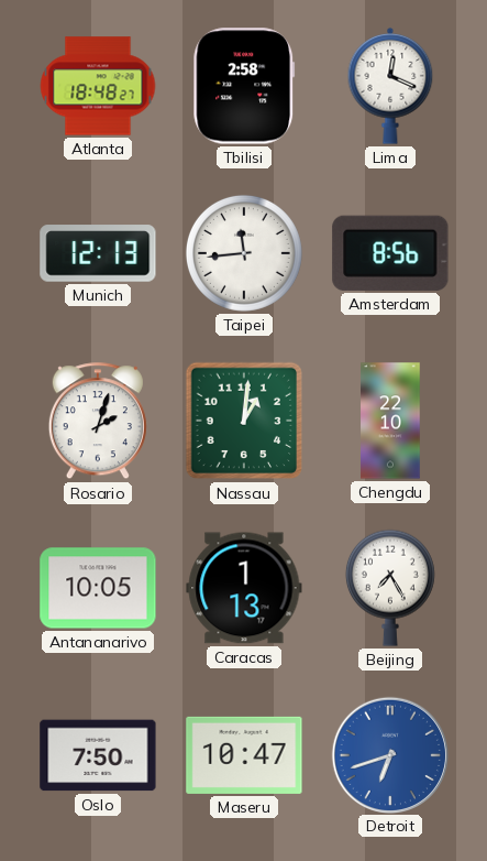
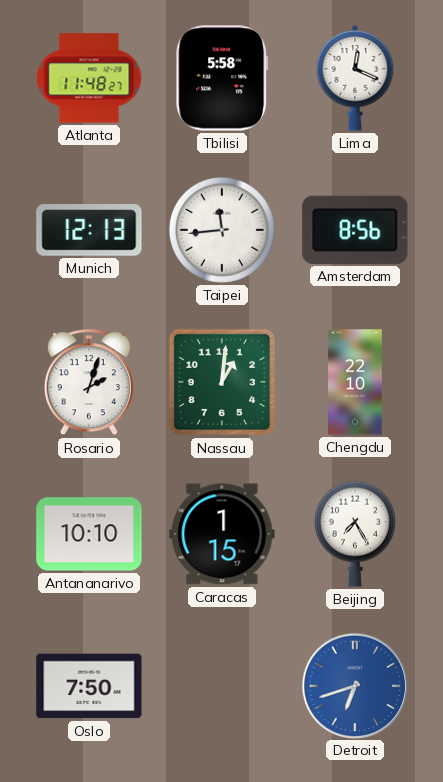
Atlanta: 18:48 -> 11:48 (89, 78)
Tbilisi: 2:58 -> 5:58 (222, 78)
Antananarivo: 10:05 -> 10:10 (89, 534)
Caracas: 1:13 -> 1:15 (222, 534)
Maseru: 10:47 -> none (244, 755)
